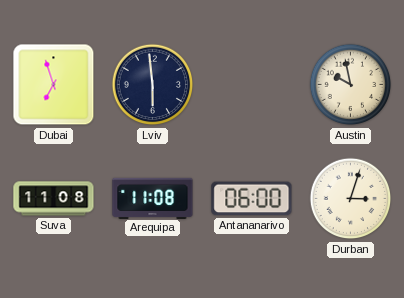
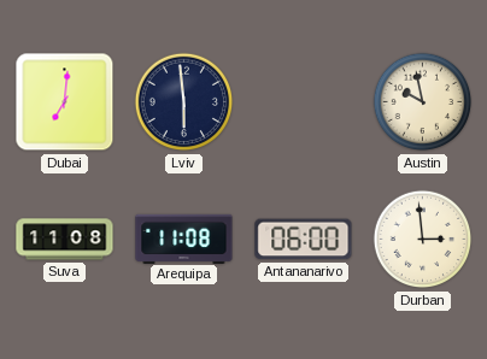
Dubai: 6:57 -> 7:01 (65, 102)
Durban: 3:03 -> 2:59 (423, 240)
